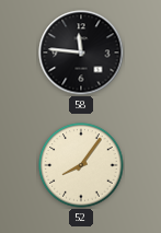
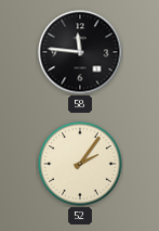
52: 8:06 -> 2:06 (80, 164)
